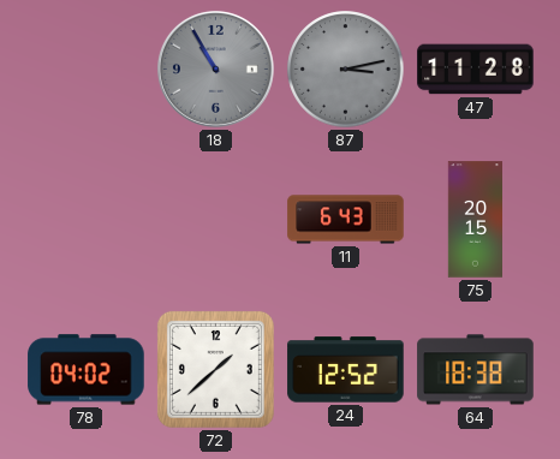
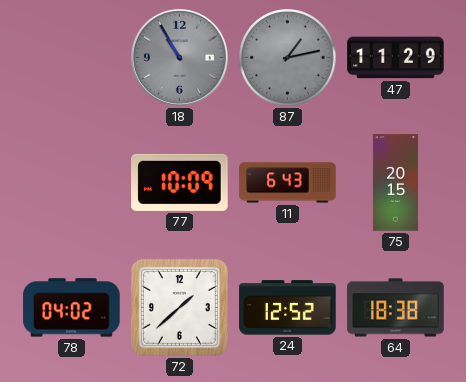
87: 3:13 -> 1:13 (288, 58)
47: 11:28 -> 11:29 (396, 58)
77: none -> 10:09 (180, 182)
